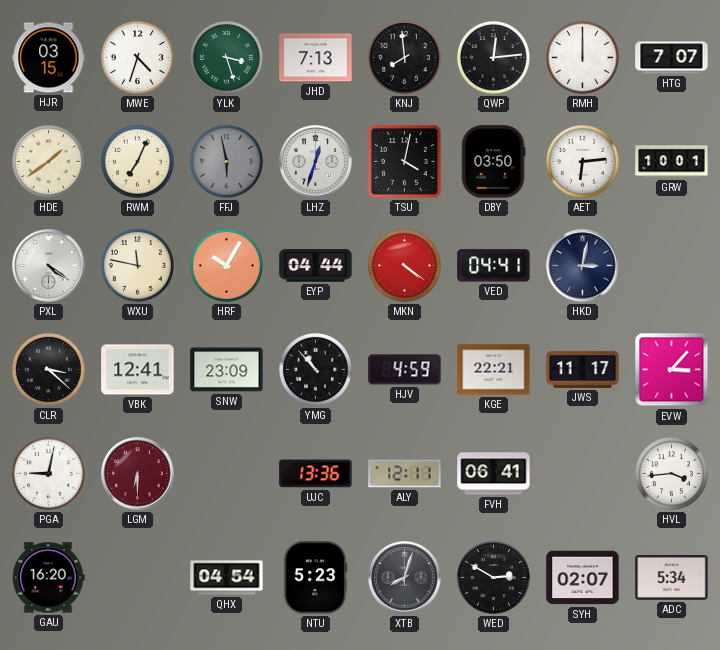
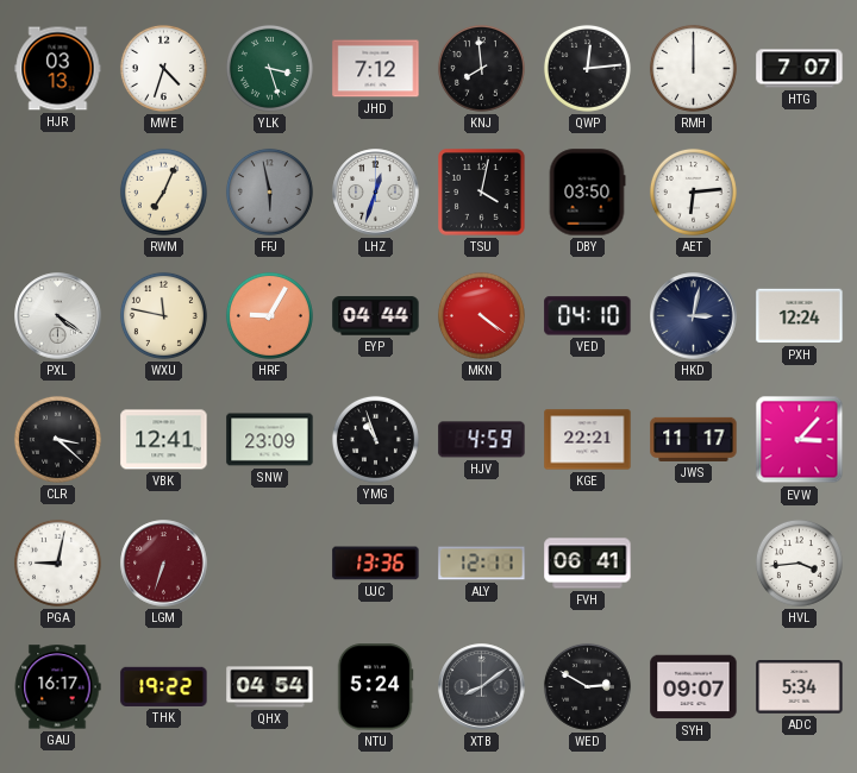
HJR: 03:15 -> 03:13 (58, 69)
JHD: 7:13 -> 7:12 (376, 69)
HDE: 1:39 -> none (48, 161)
GRW: 10:01 -> none (672, 162)
HRF: 10:05 -> 9:05 (269, 315)
VED: 04:41 -> 04:10 (588, 316)
PXH: none -> 12:24 (800, 316)
YMG: 10:53 -> 10:57 (375, 439)
LGM: 6:30 -> 6:33 (164, 564)
GAU: 16:20 -> 16:17 (57, 687)
THK: none -> 19:22 (164, 686)
NTU: 5:23 -> 5:24 (375, 687)
XTB: 8:03 -> 8:09 (482, 687)
SYH: 02:07 -> 09:07 (694, 687)
